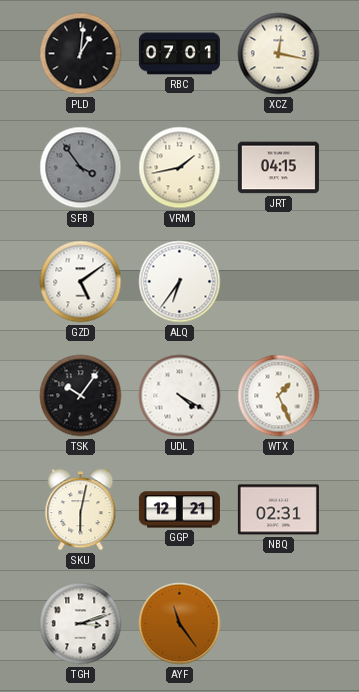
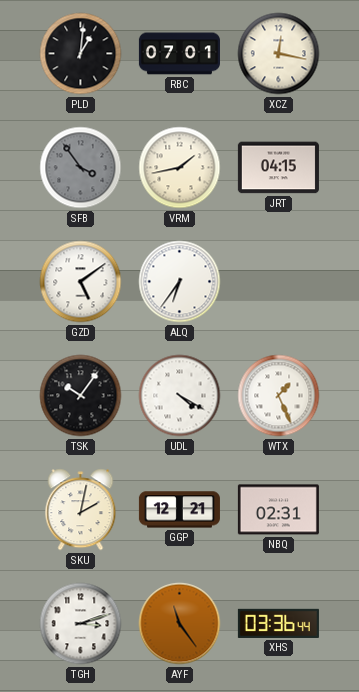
SKU: 6:02 -> 2:02 (81, 510)
XHS: none -> 03:36 (278, 623)
